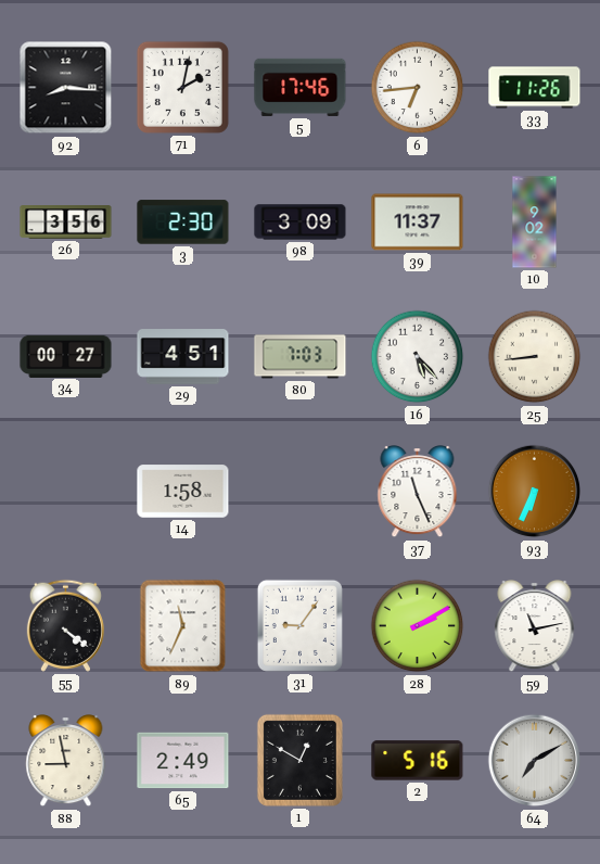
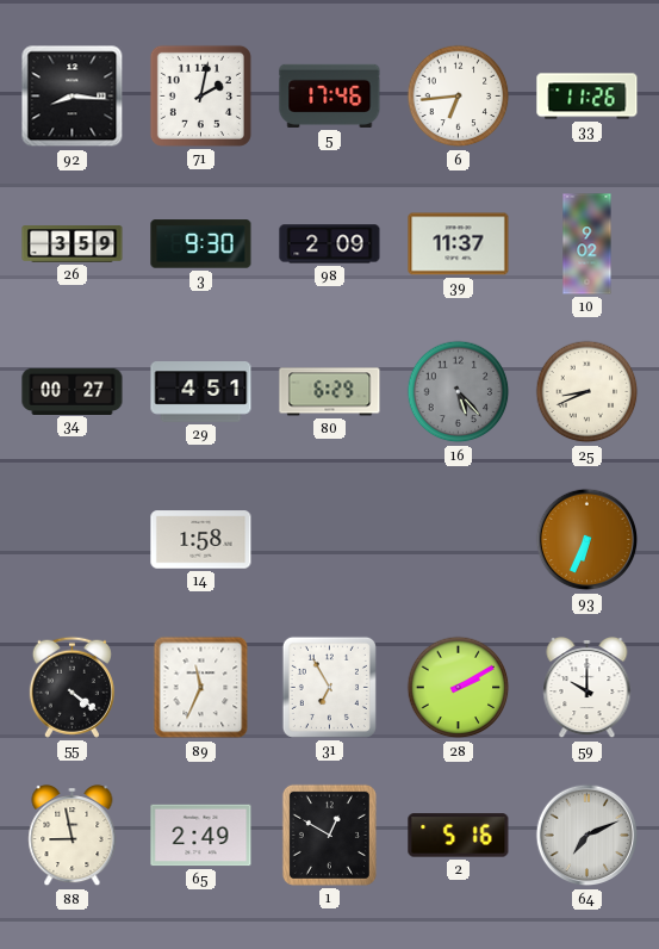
26: 3:56 -> 3:59 (73, 244)
3: 2:30 -> 9:30 (201, 244)
98: 3:09 -> 2:09 (330, 244)
80: 7:03 -> 6:29 (330, 392)
16 dial: white -> grey (459, 392)
25: 8:44 -> 8:41 (587, 392)
37: 11:26 -> none (418, 493)
31: 9:06 -> 6:55 (329, 687)
59: 11:13 -> 10:00 (587, 689)
64: 7:10 -> 7:11 (587, 836)
